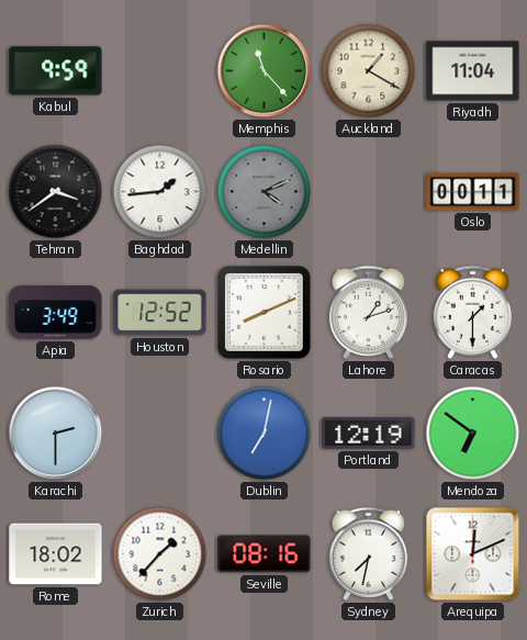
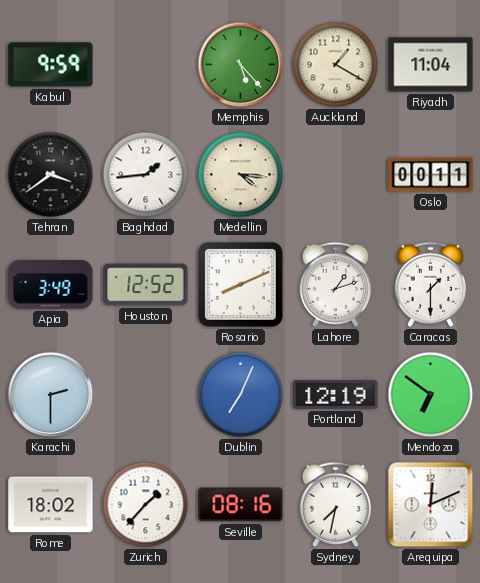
Memphis: 11:23 -> 5:23 (241, 65)
Medellin: 4:11 -> 4:16 (241, 175)
Medellin dial: grey -> cream (241, 175)
Dublin: 7:02 -> 7:04 (241, 395)
